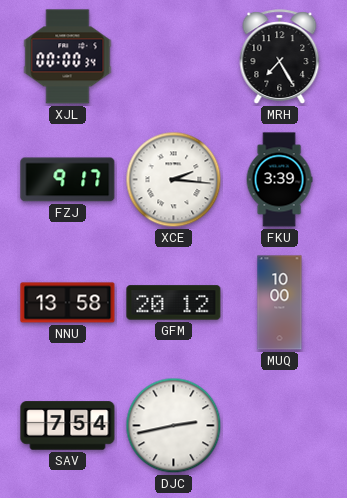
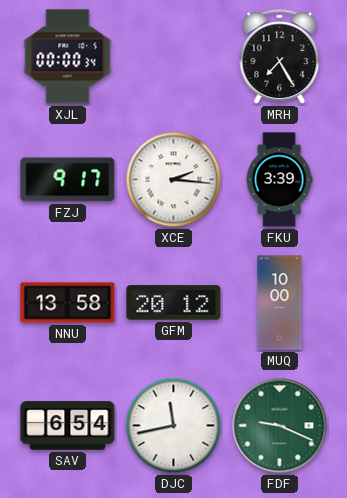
SAV: 7:54 -> 6:54 (68, 426)
DJC: 2:43 -> 11:43 (174, 426)
FDF: none -> 9:19 (280, 426)
